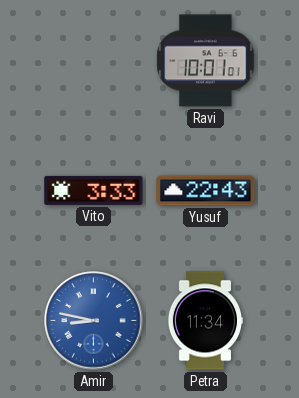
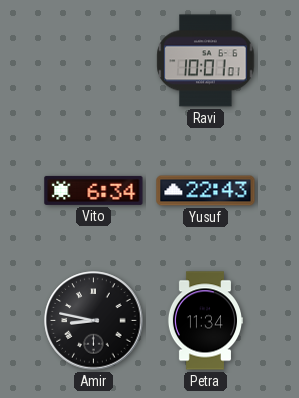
Vito: 3:33 -> 6:34 (94, 190)
Amir dial: blue -> black (94, 321)
